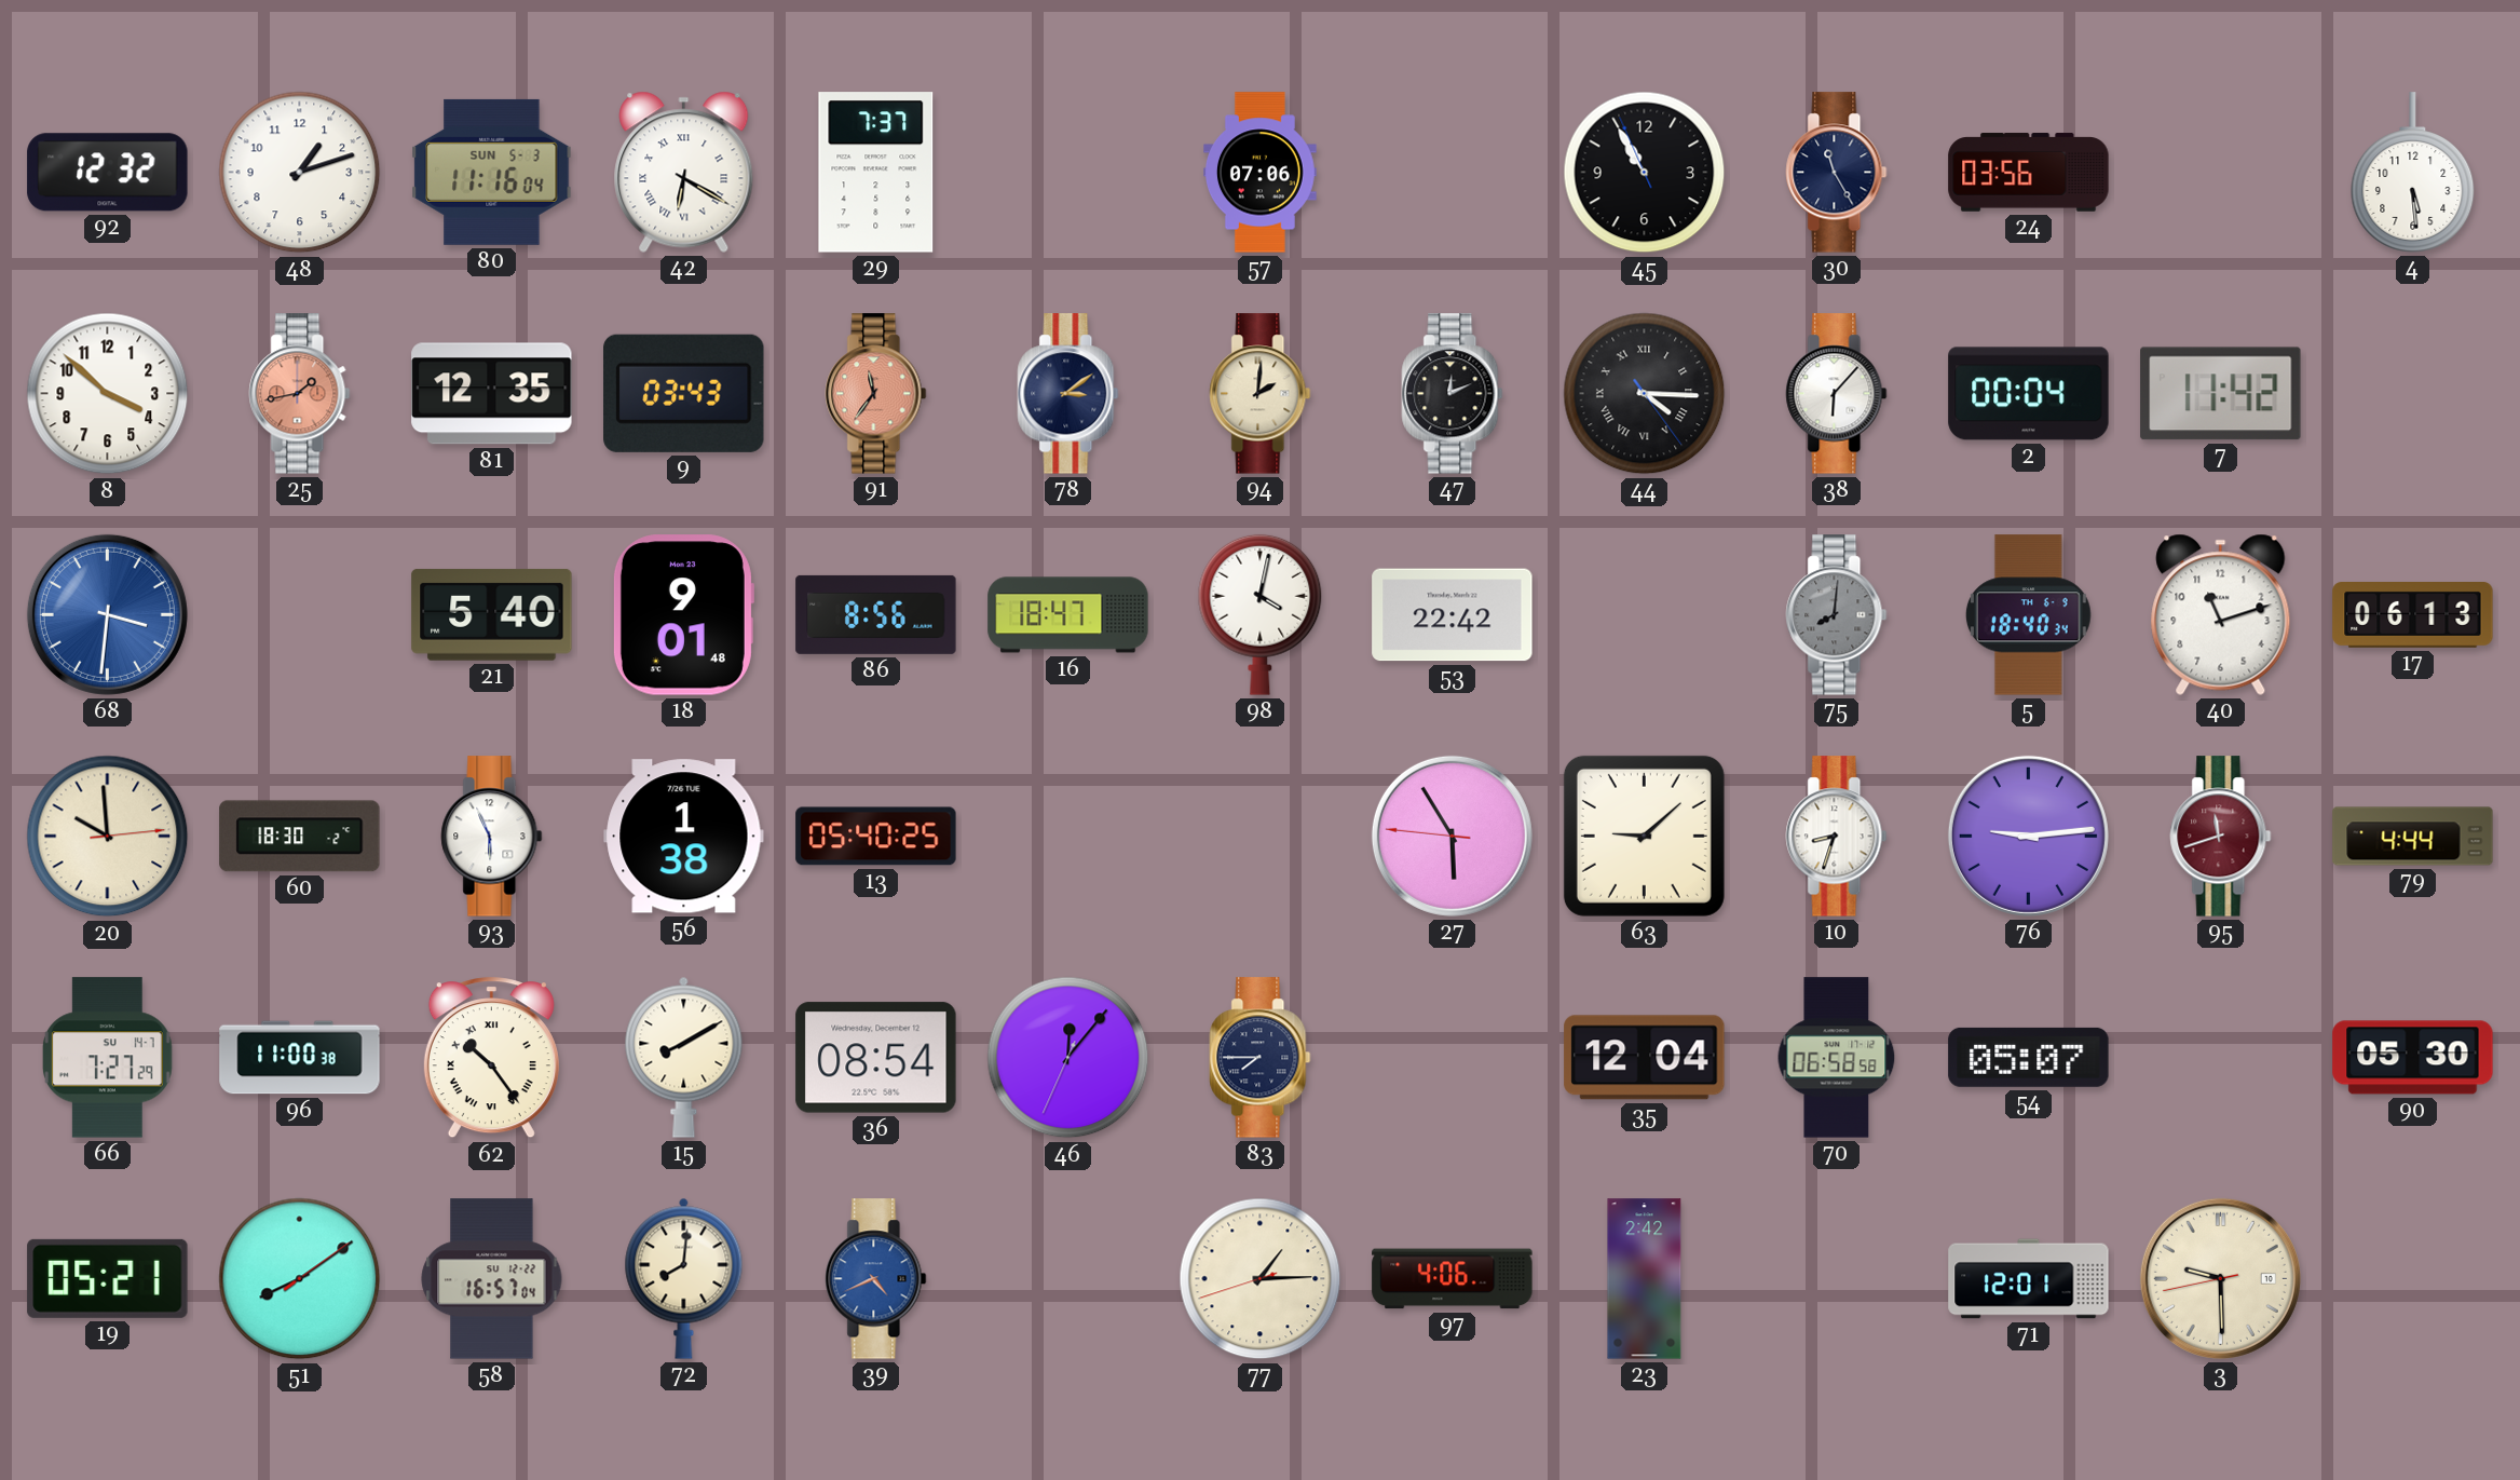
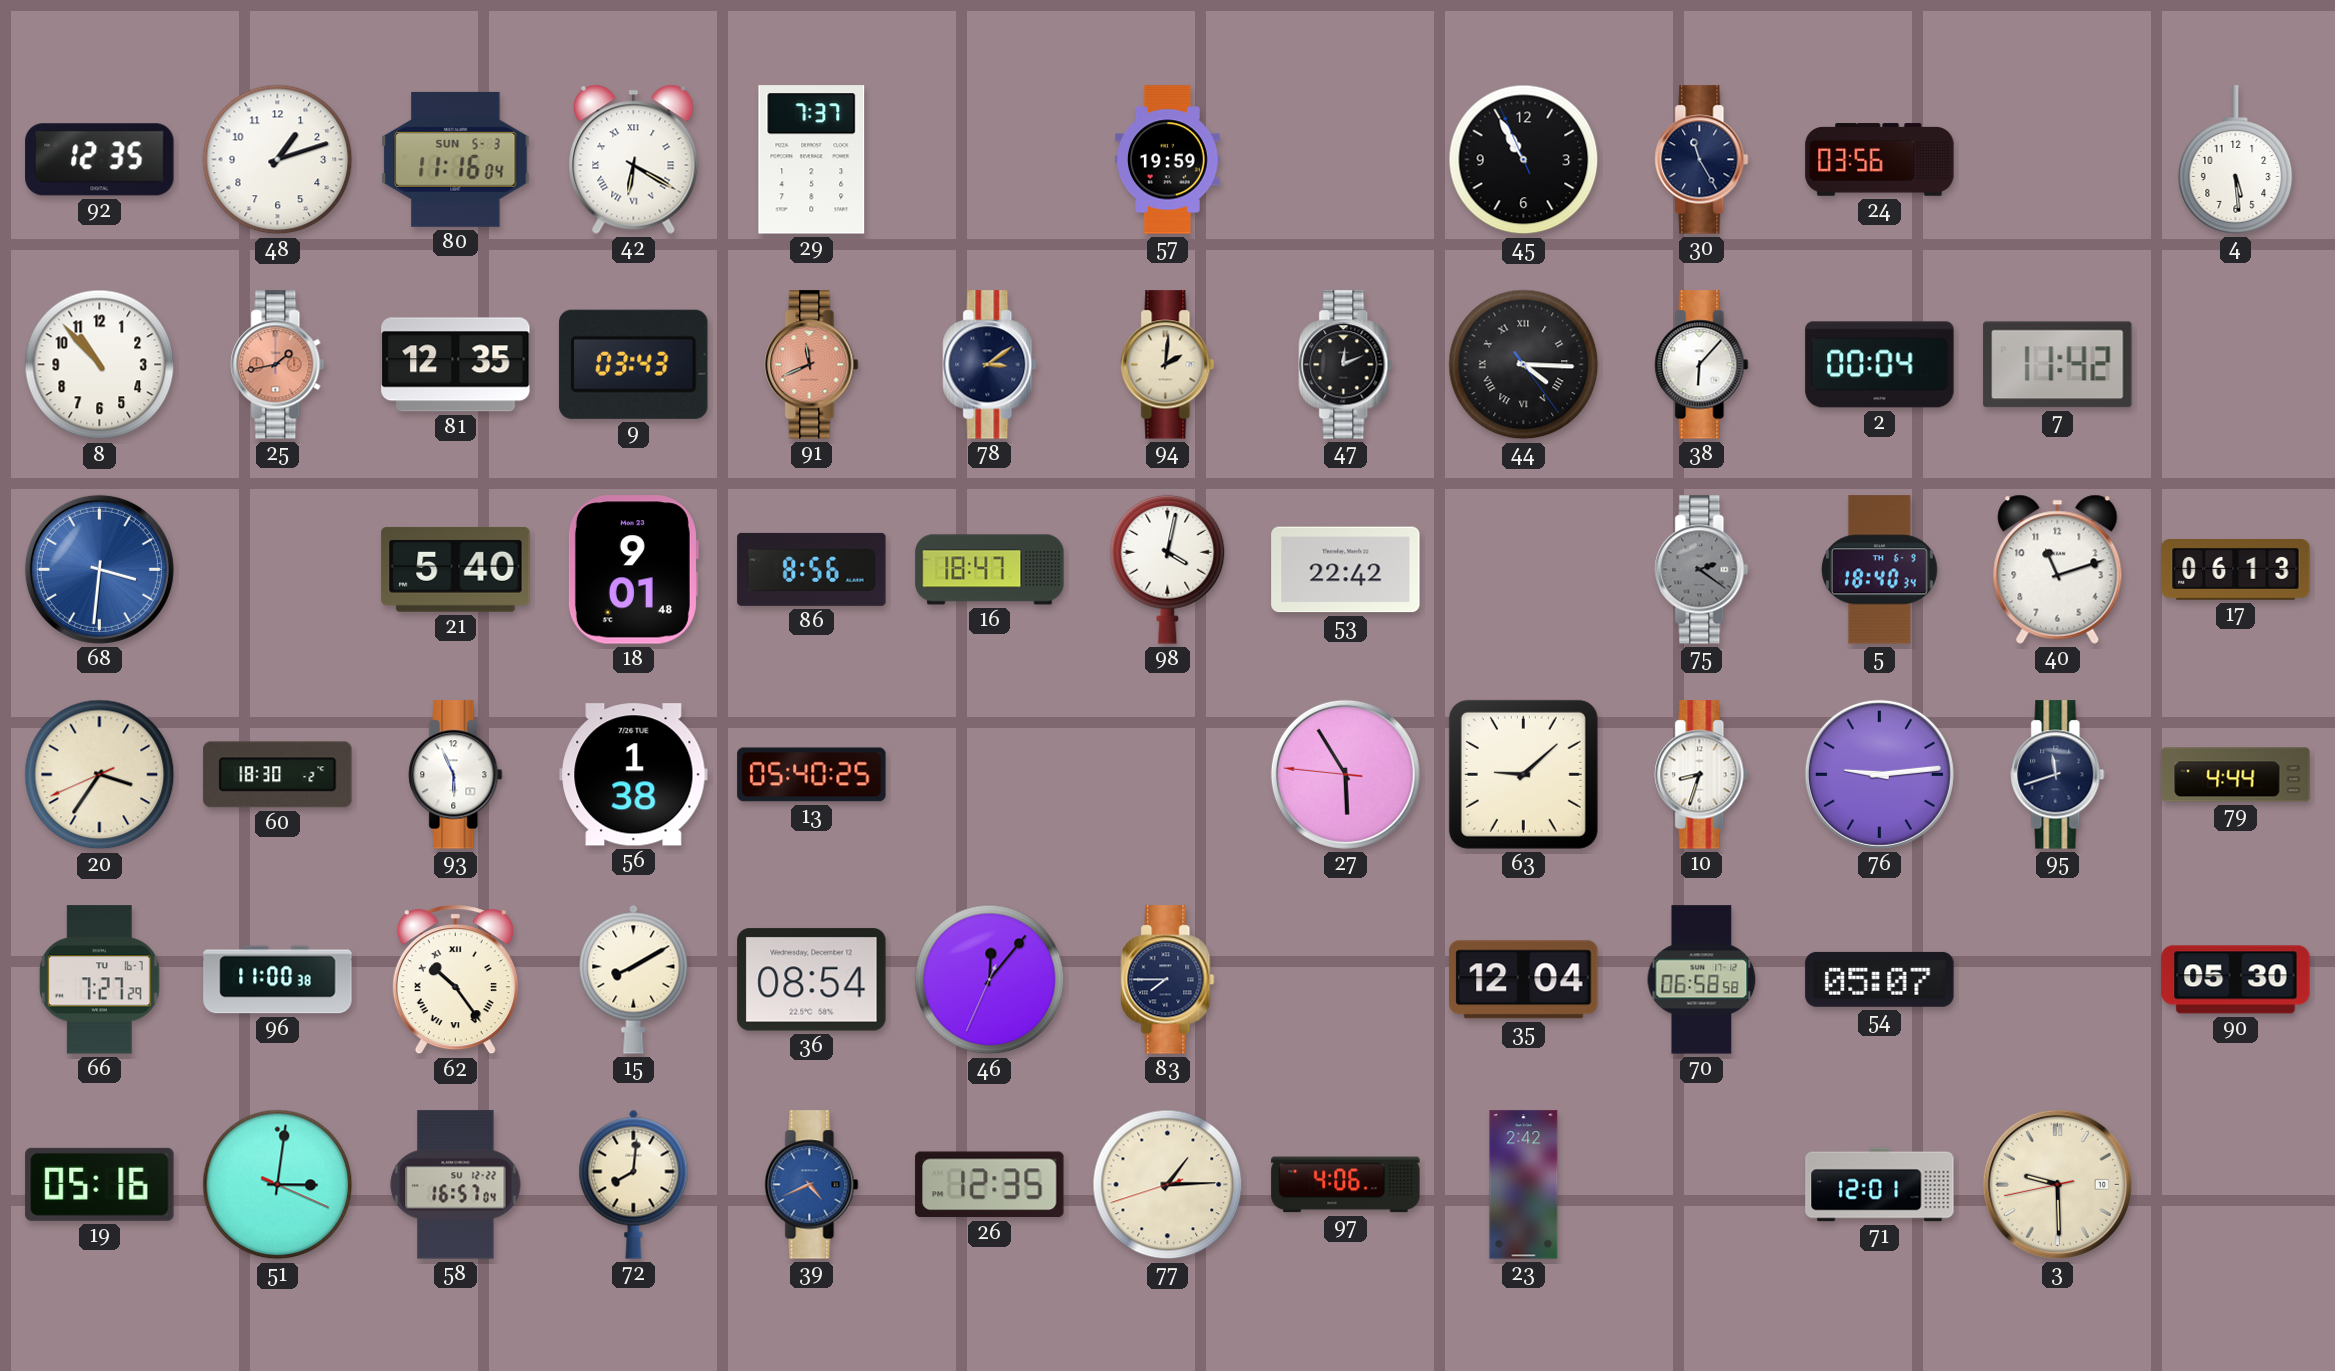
92: 12:32 -> 12:35 (100, 160)
57: 07:06 -> 19:59 (1168, 160)
8: 3:52 -> 10:53 (100, 365)
91: 11:36 -> 11:41 (812, 365)
75: 8:01 -> 2:21 (1702, 570)
20: 9:59 -> 3:35 (100, 775)
95 dial: burgundy -> navy (2058, 775)
66 date: SU 14-7 -> TU 16-7 (99, 980)
19: 05:21 -> 05:16 (100, 1184)
51: 8:09 -> 3:01 (278, 1185)
26: none -> 12:35 (990, 1185)
